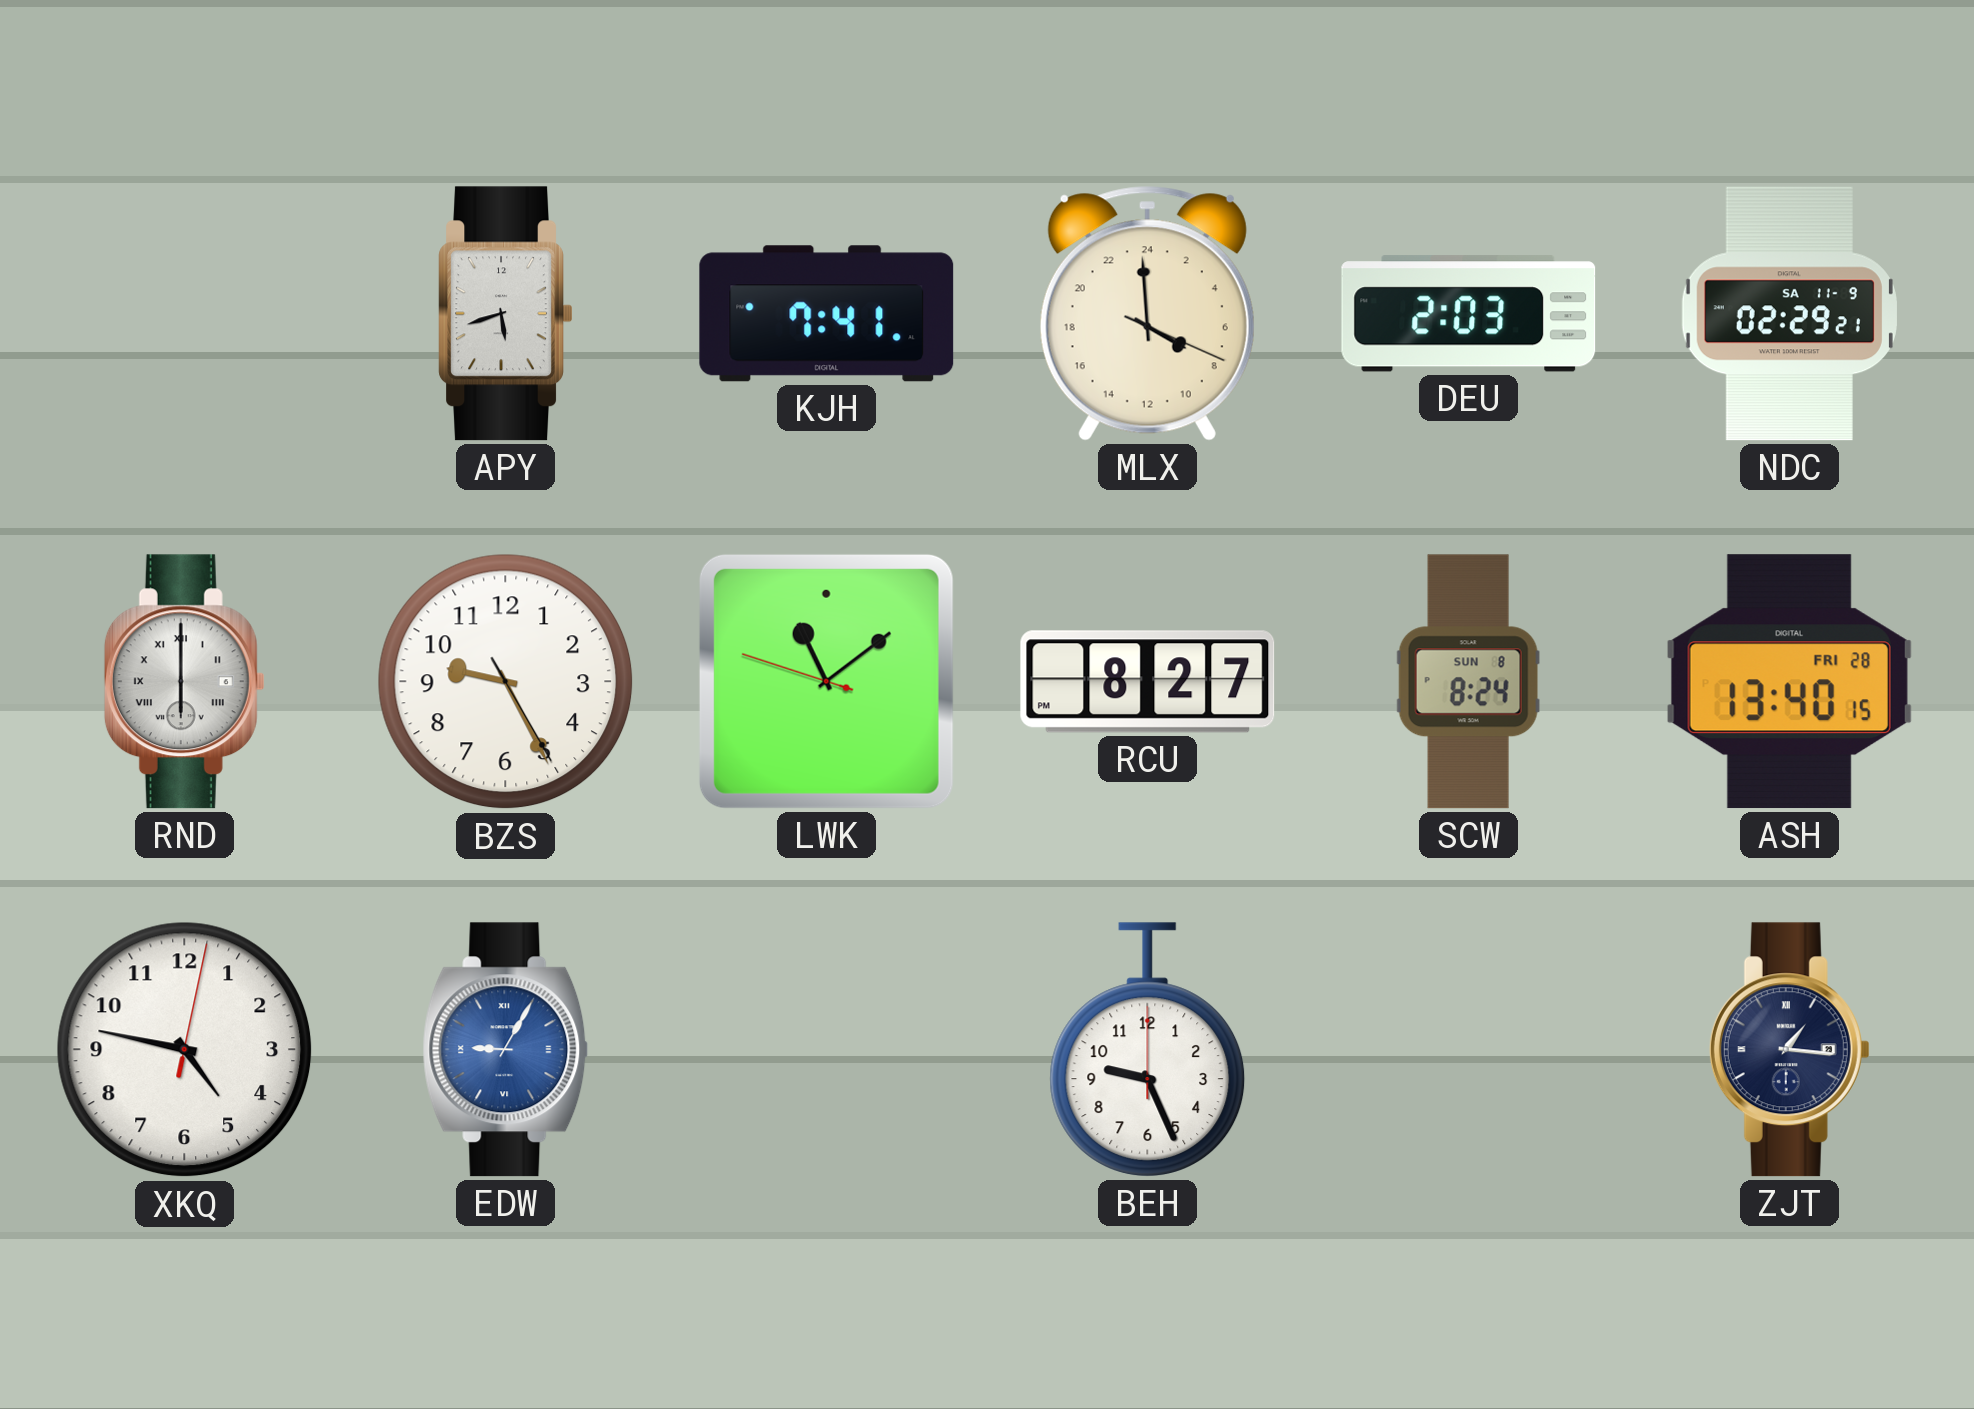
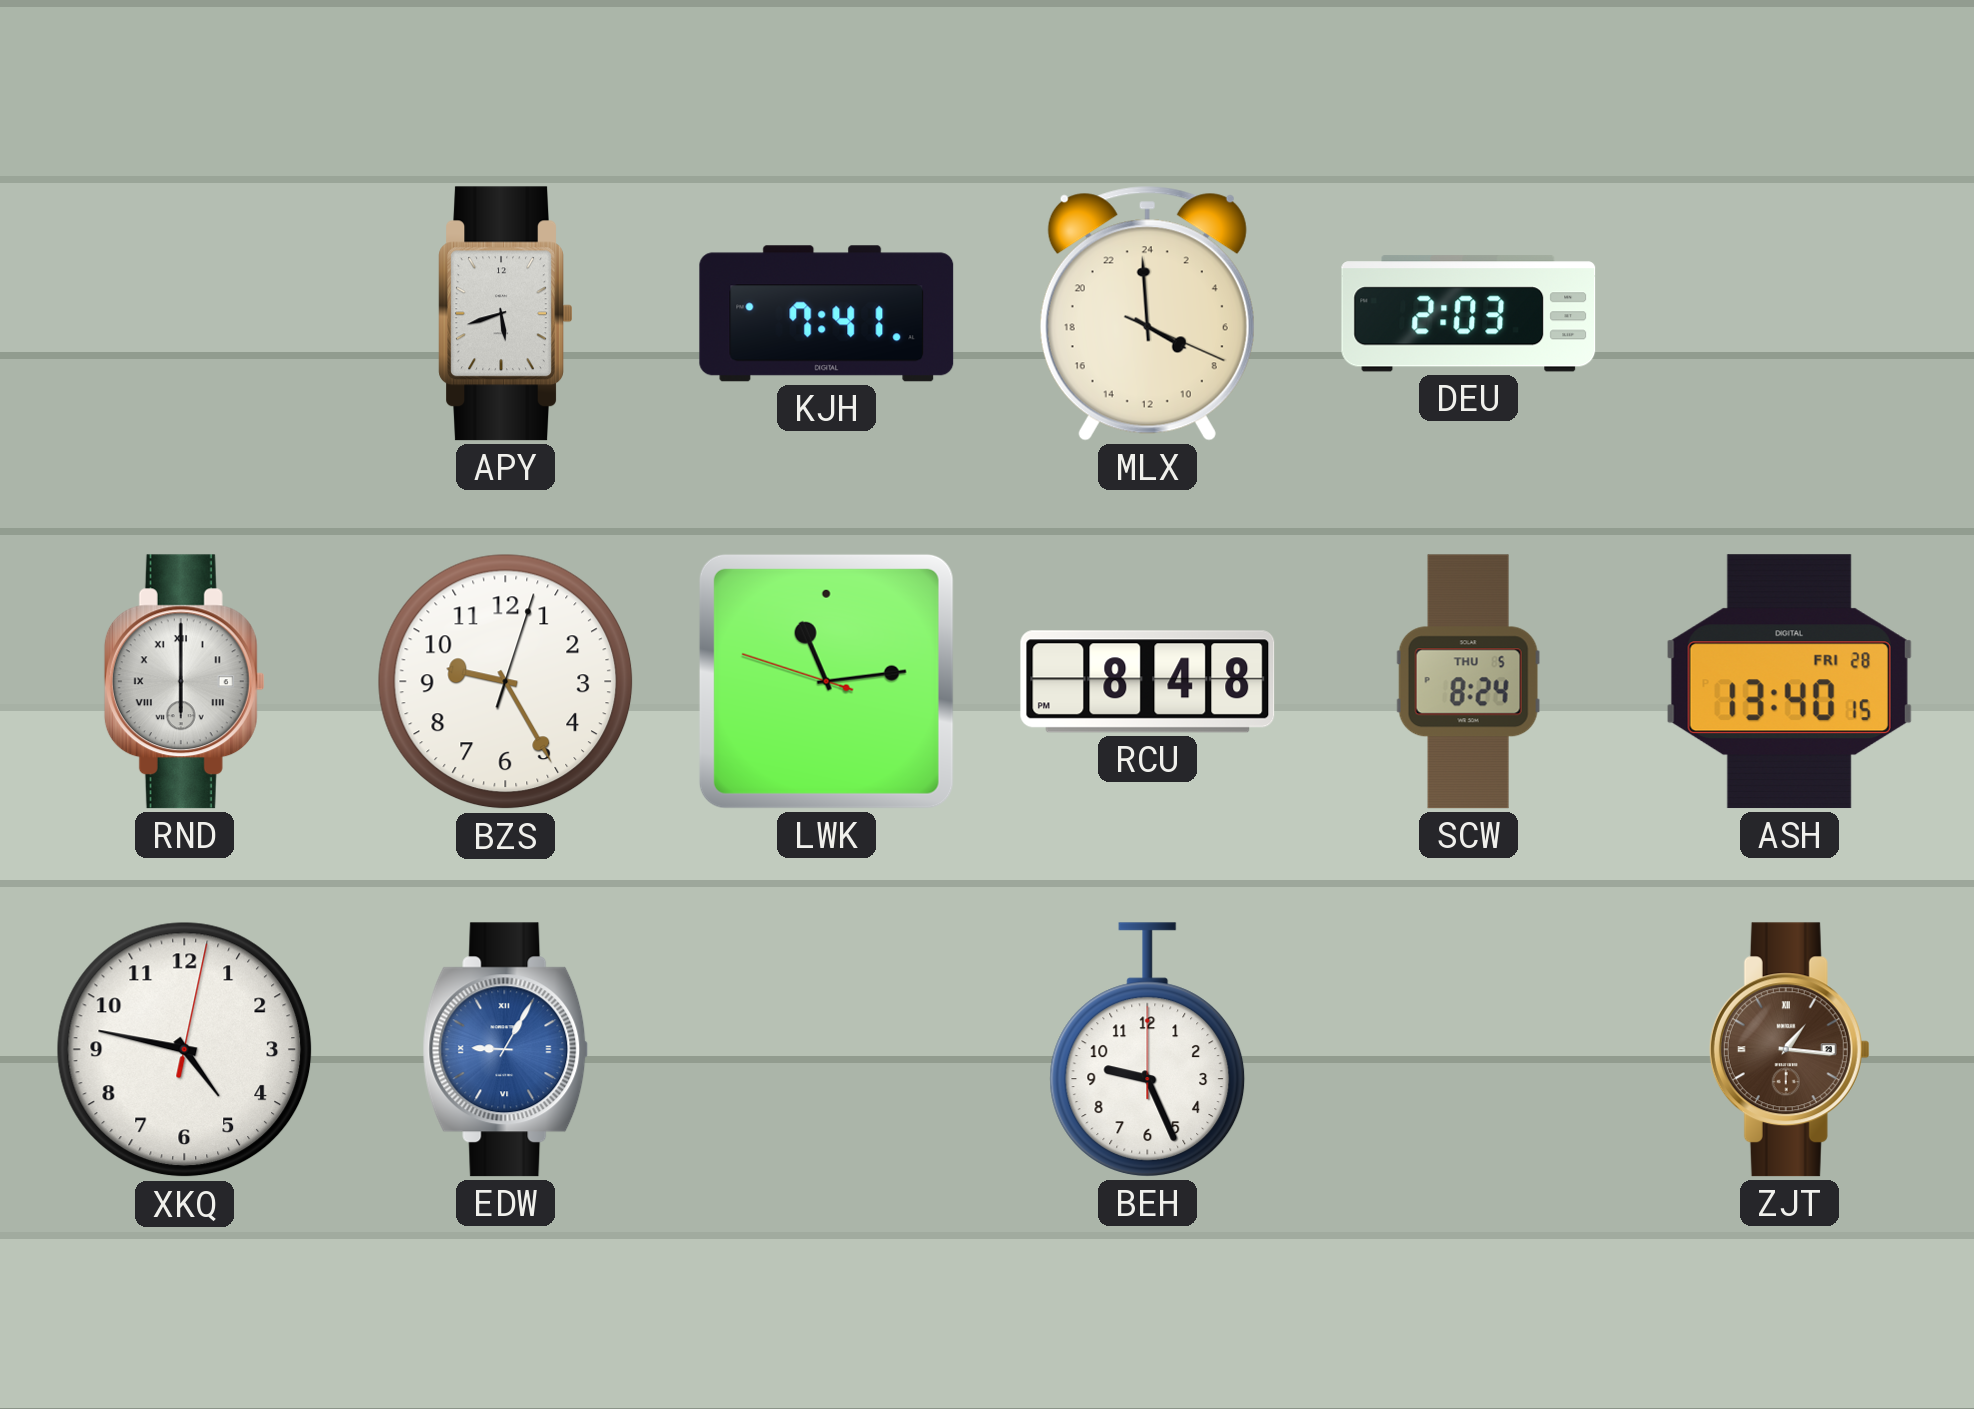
NDC: 02:29 -> none (1789, 314)
BZS: 9:25:25 -> 9:25:03 (506, 682)
LWK: 11:08 -> 11:13 (826, 681)
RCU: 8:27 -> 8:48 (1148, 682)
SCW date: SUN 8 -> THU 5 (1468, 682)
ZJT dial: navy -> brown (1789, 1050)
